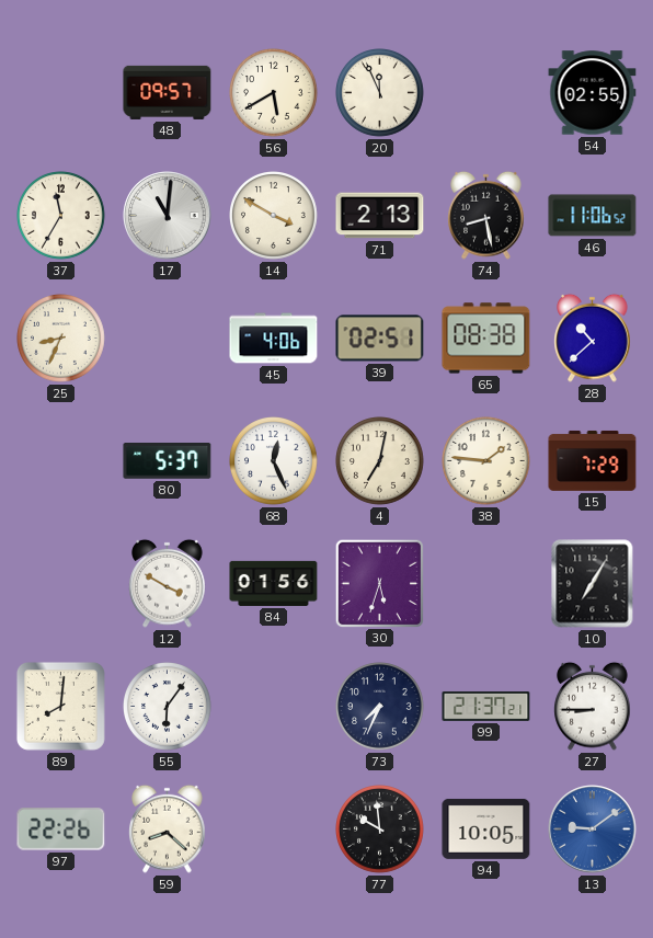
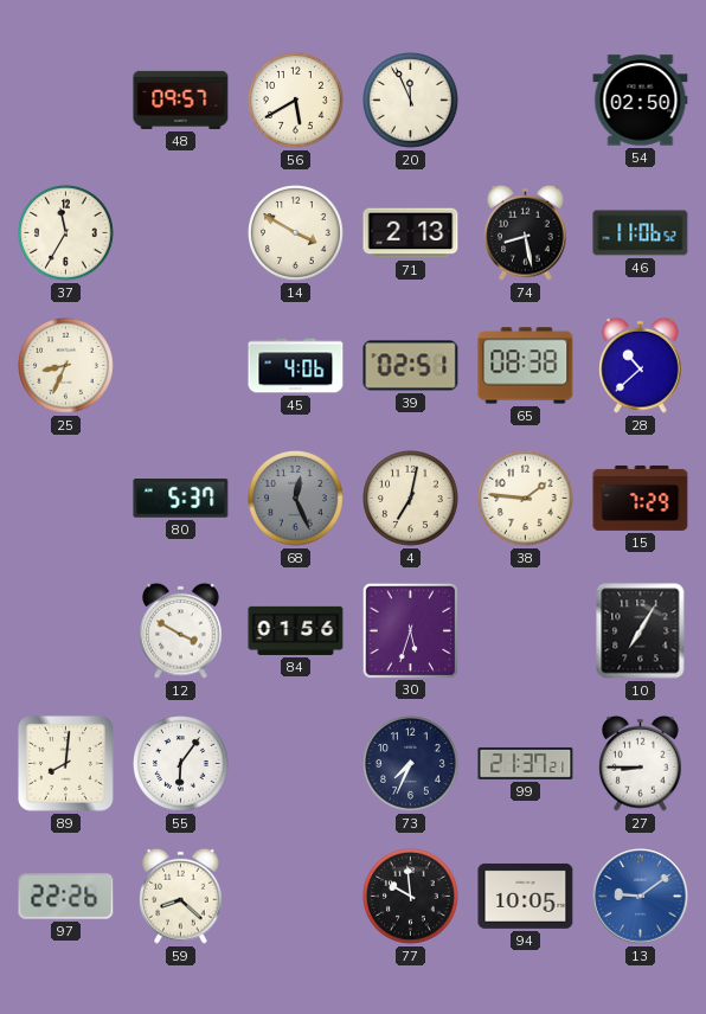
54: 02:55 -> 02:50 (641, 101)
17: 11:01 -> none (168, 216)
68 dial: white -> grey (296, 499)
